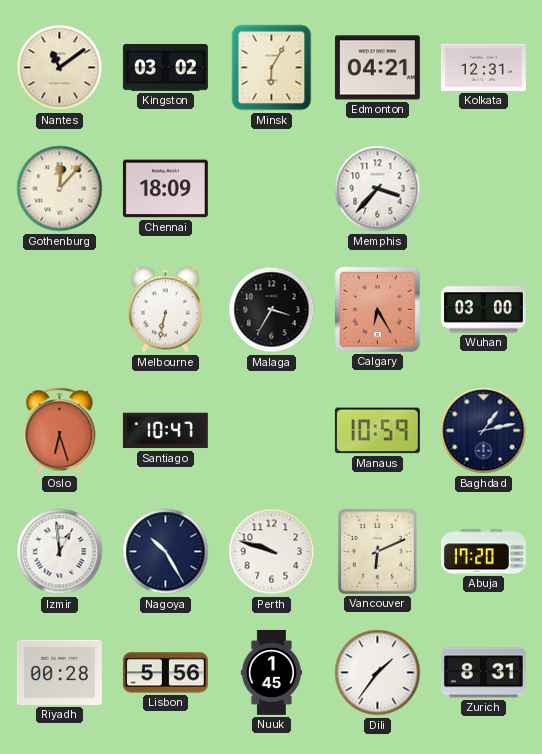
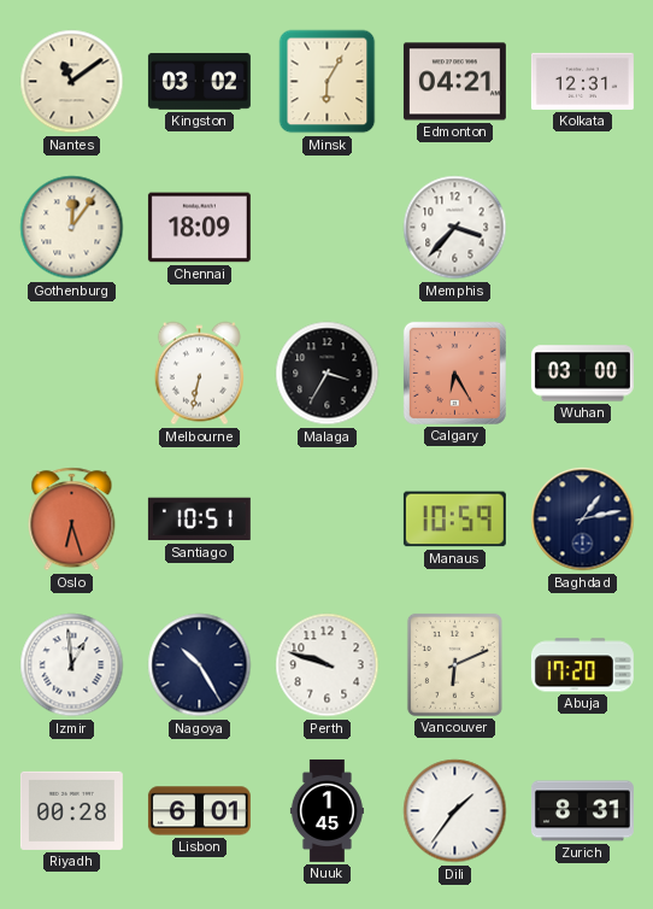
Gothenburg: 12:07 -> 12:06 (72, 228)
Santiago: 10:47 -> 10:51 (199, 520)
Lisbon: 5:56 -> 6:01 (199, 811)
